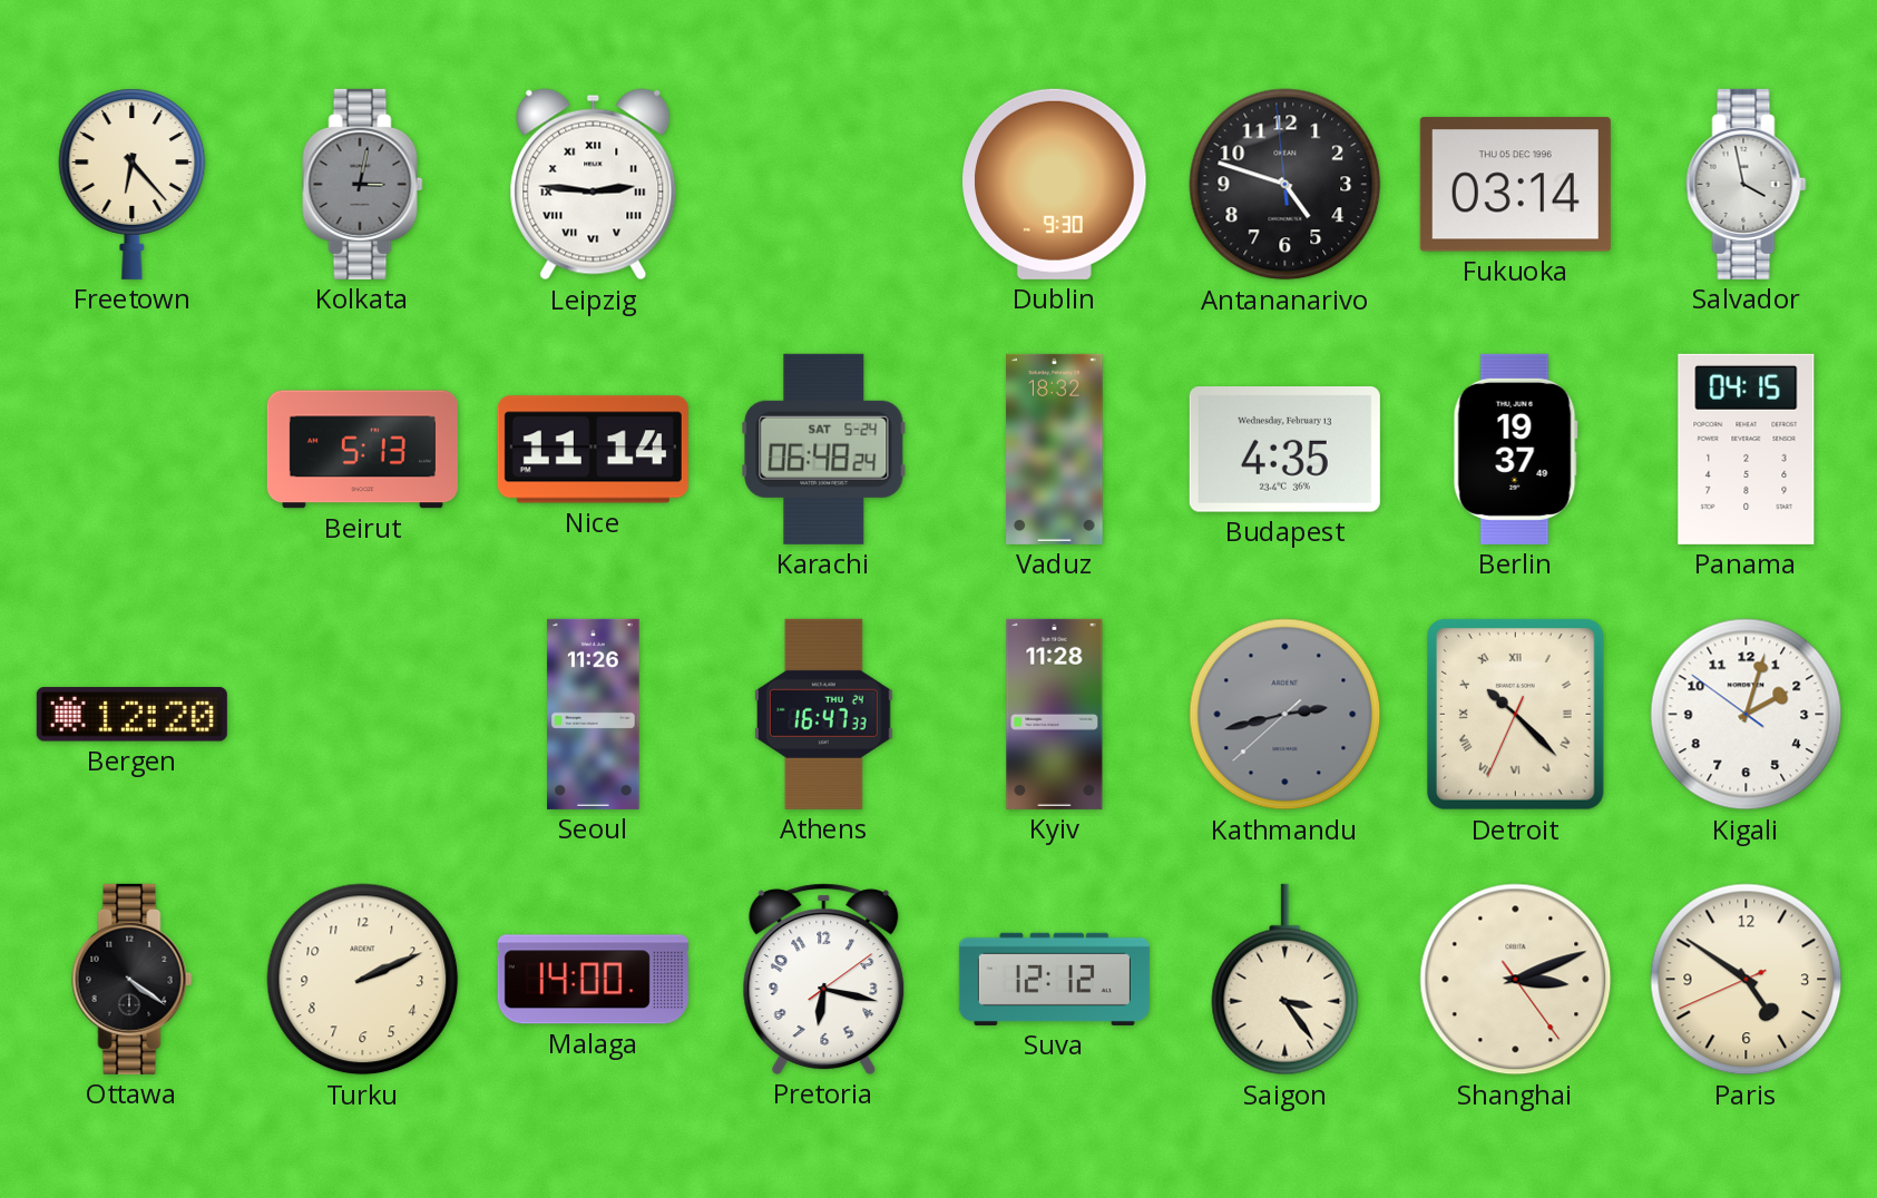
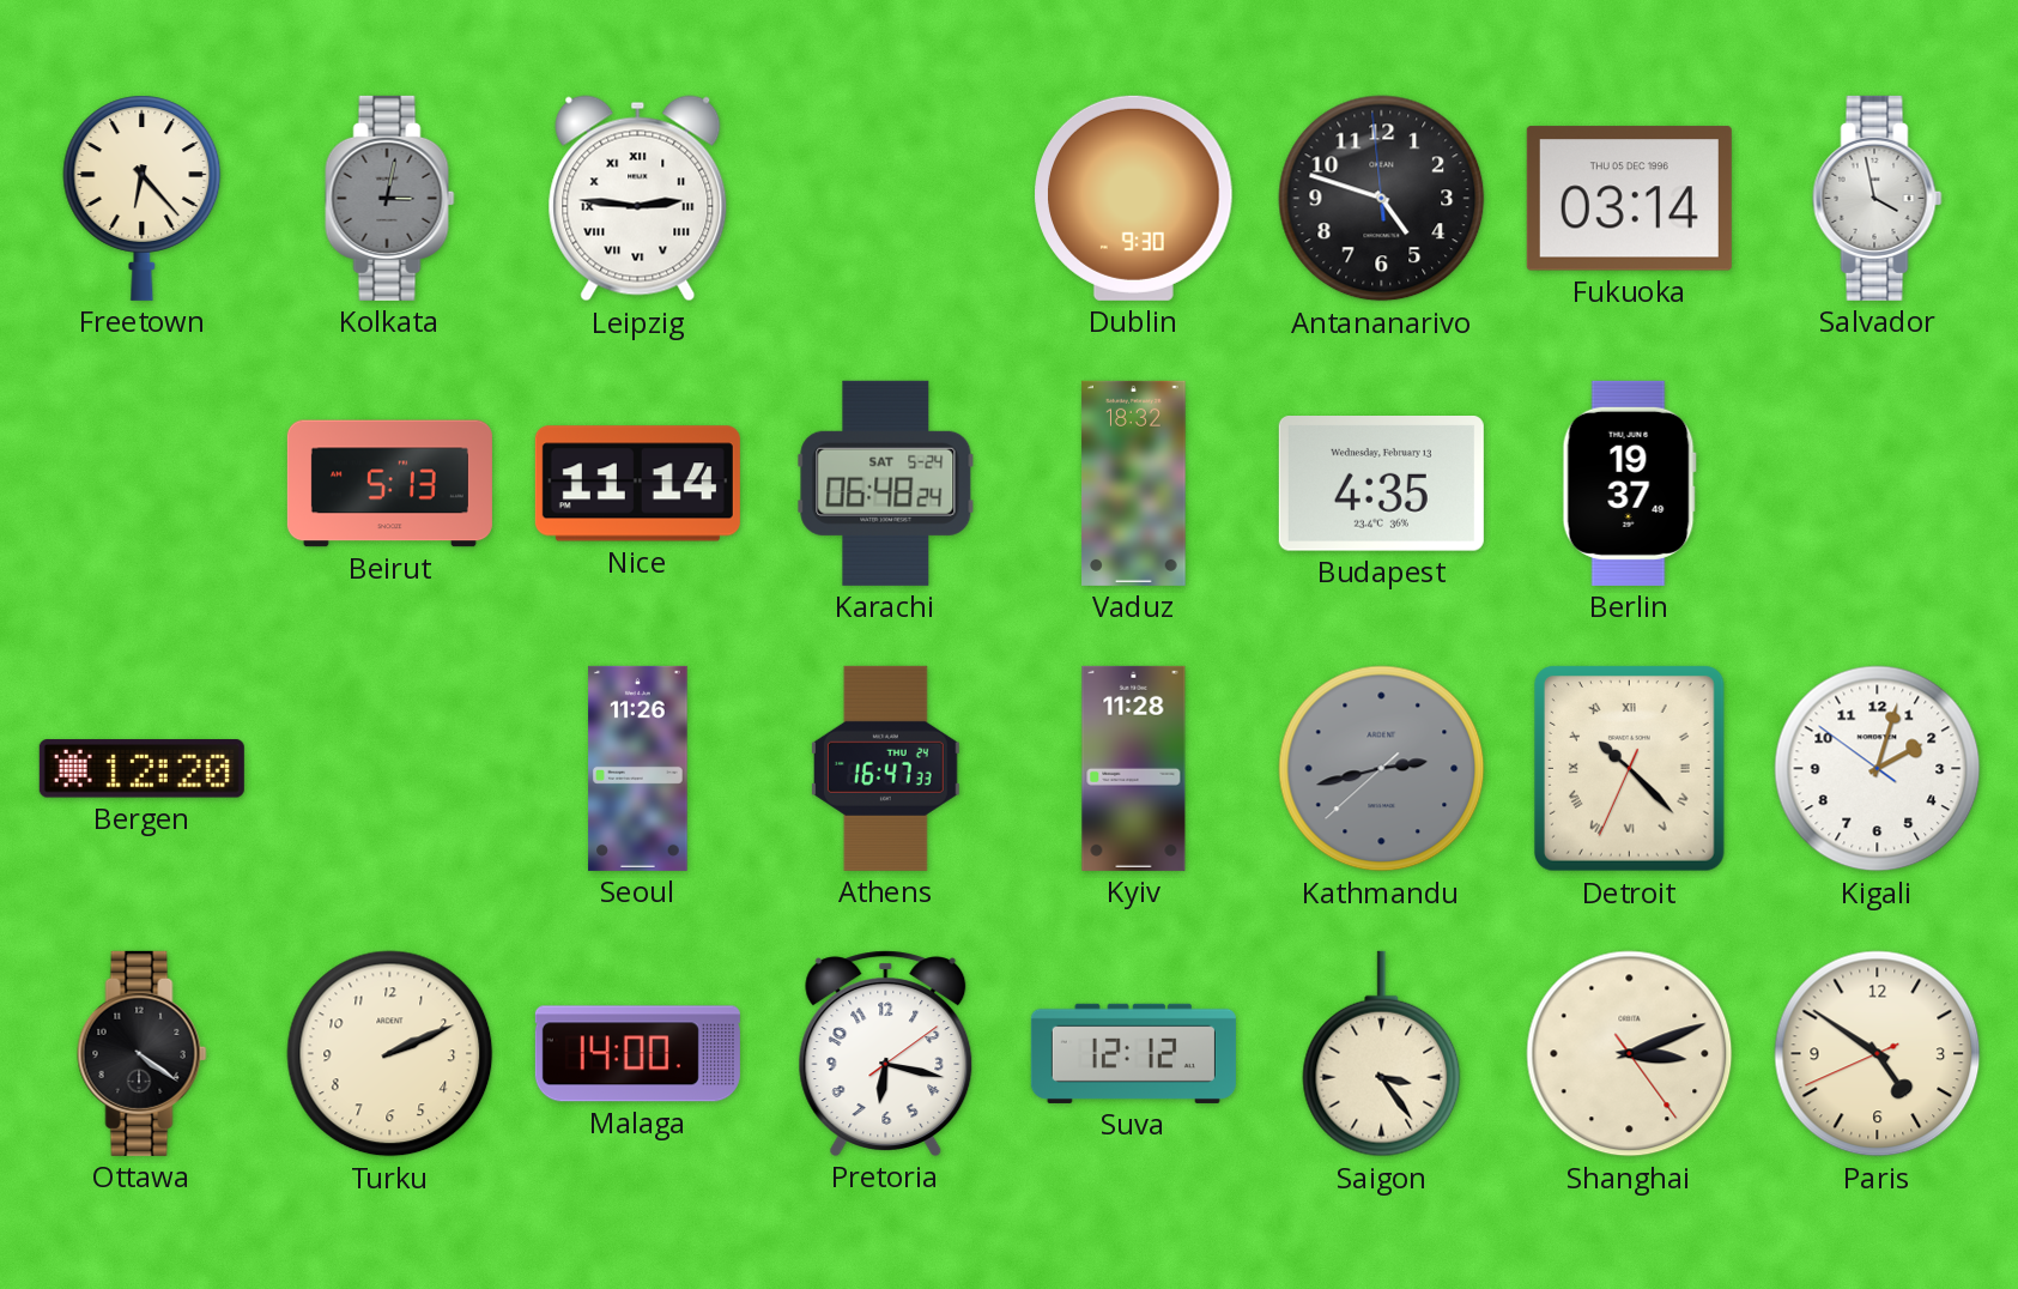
Panama: 04:15 -> none (1747, 449)
